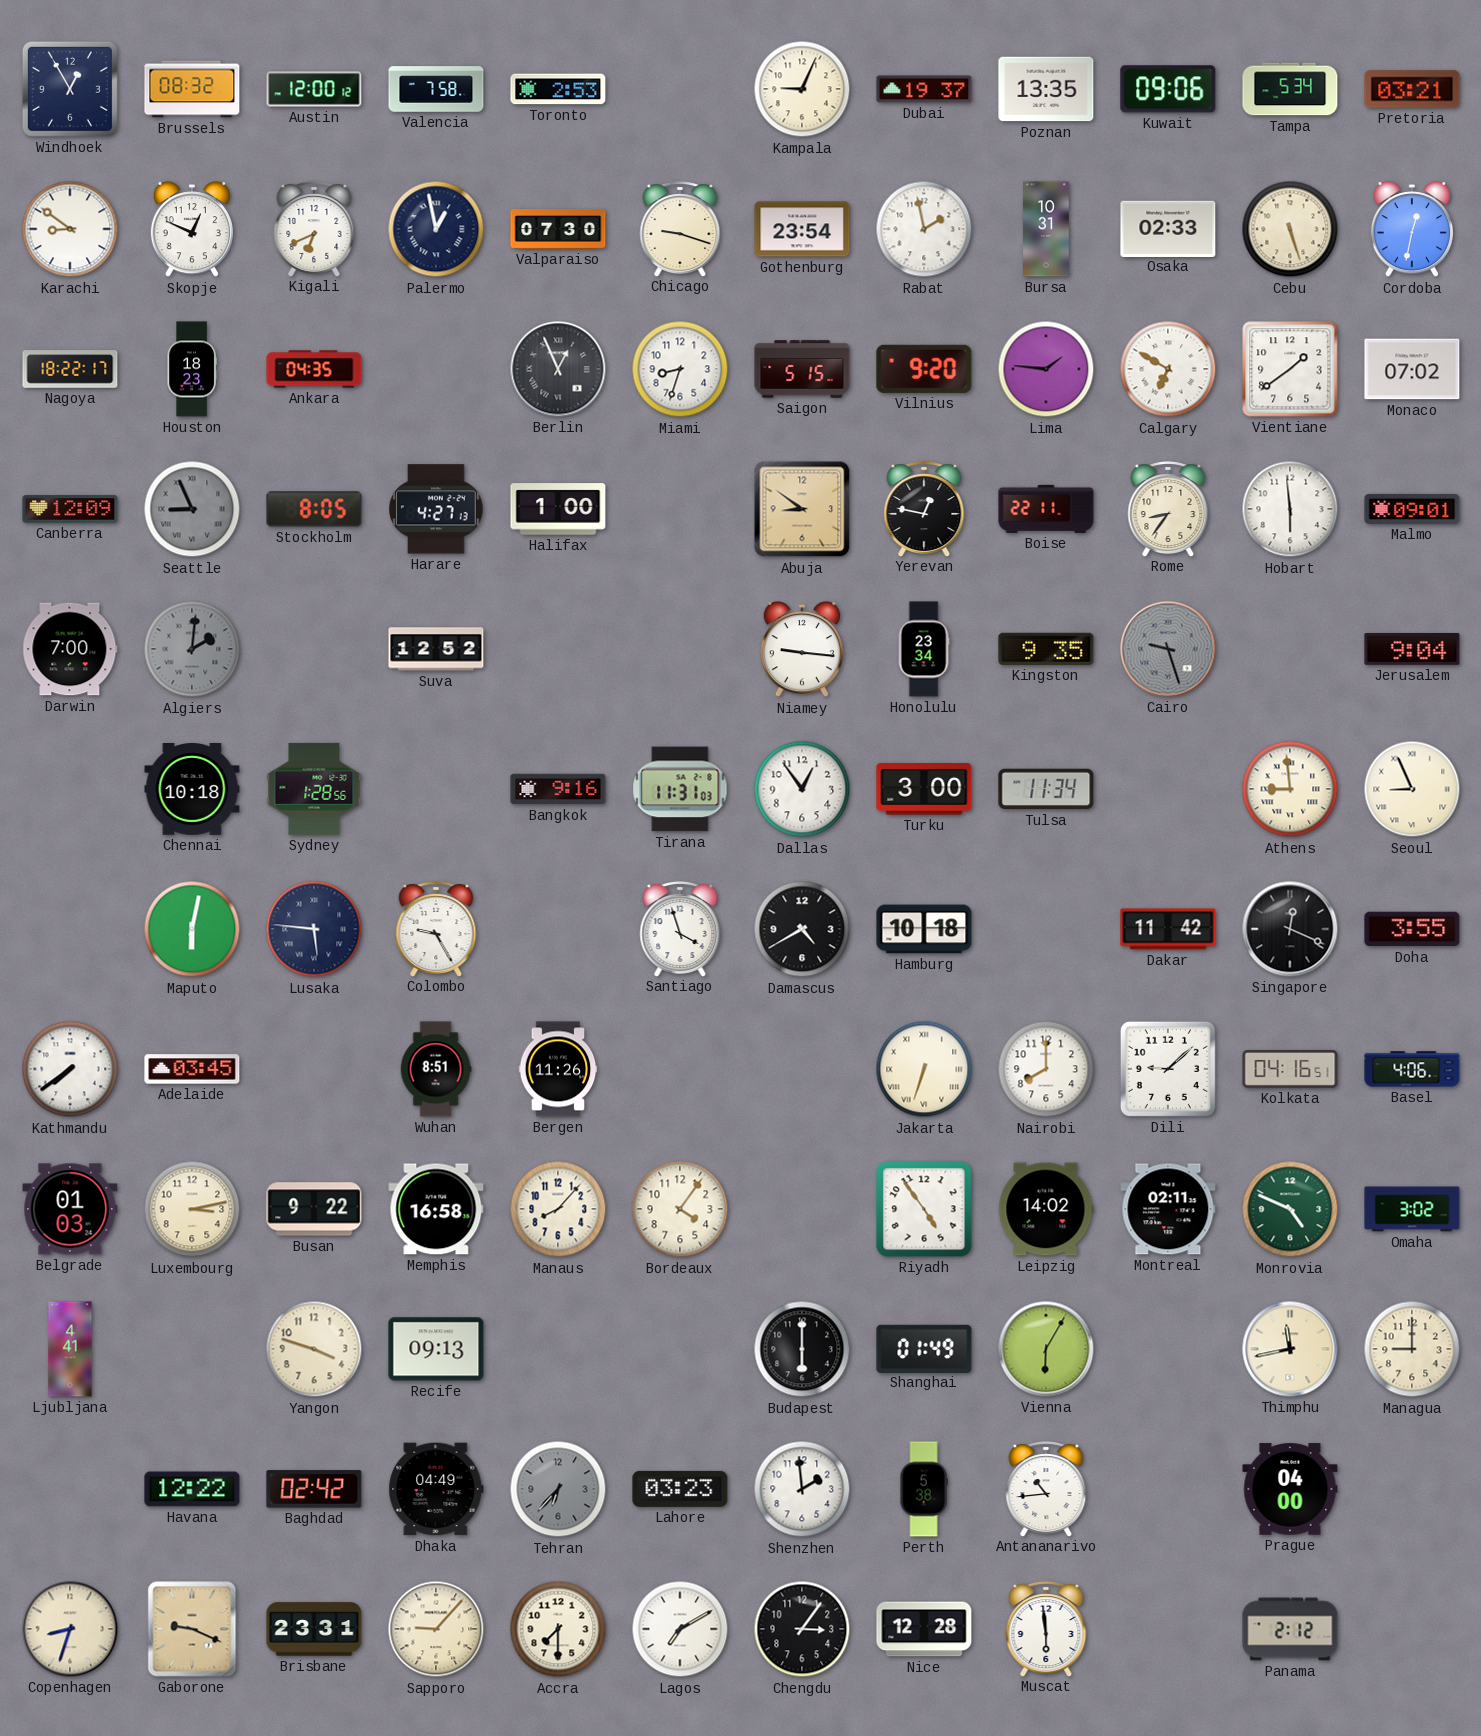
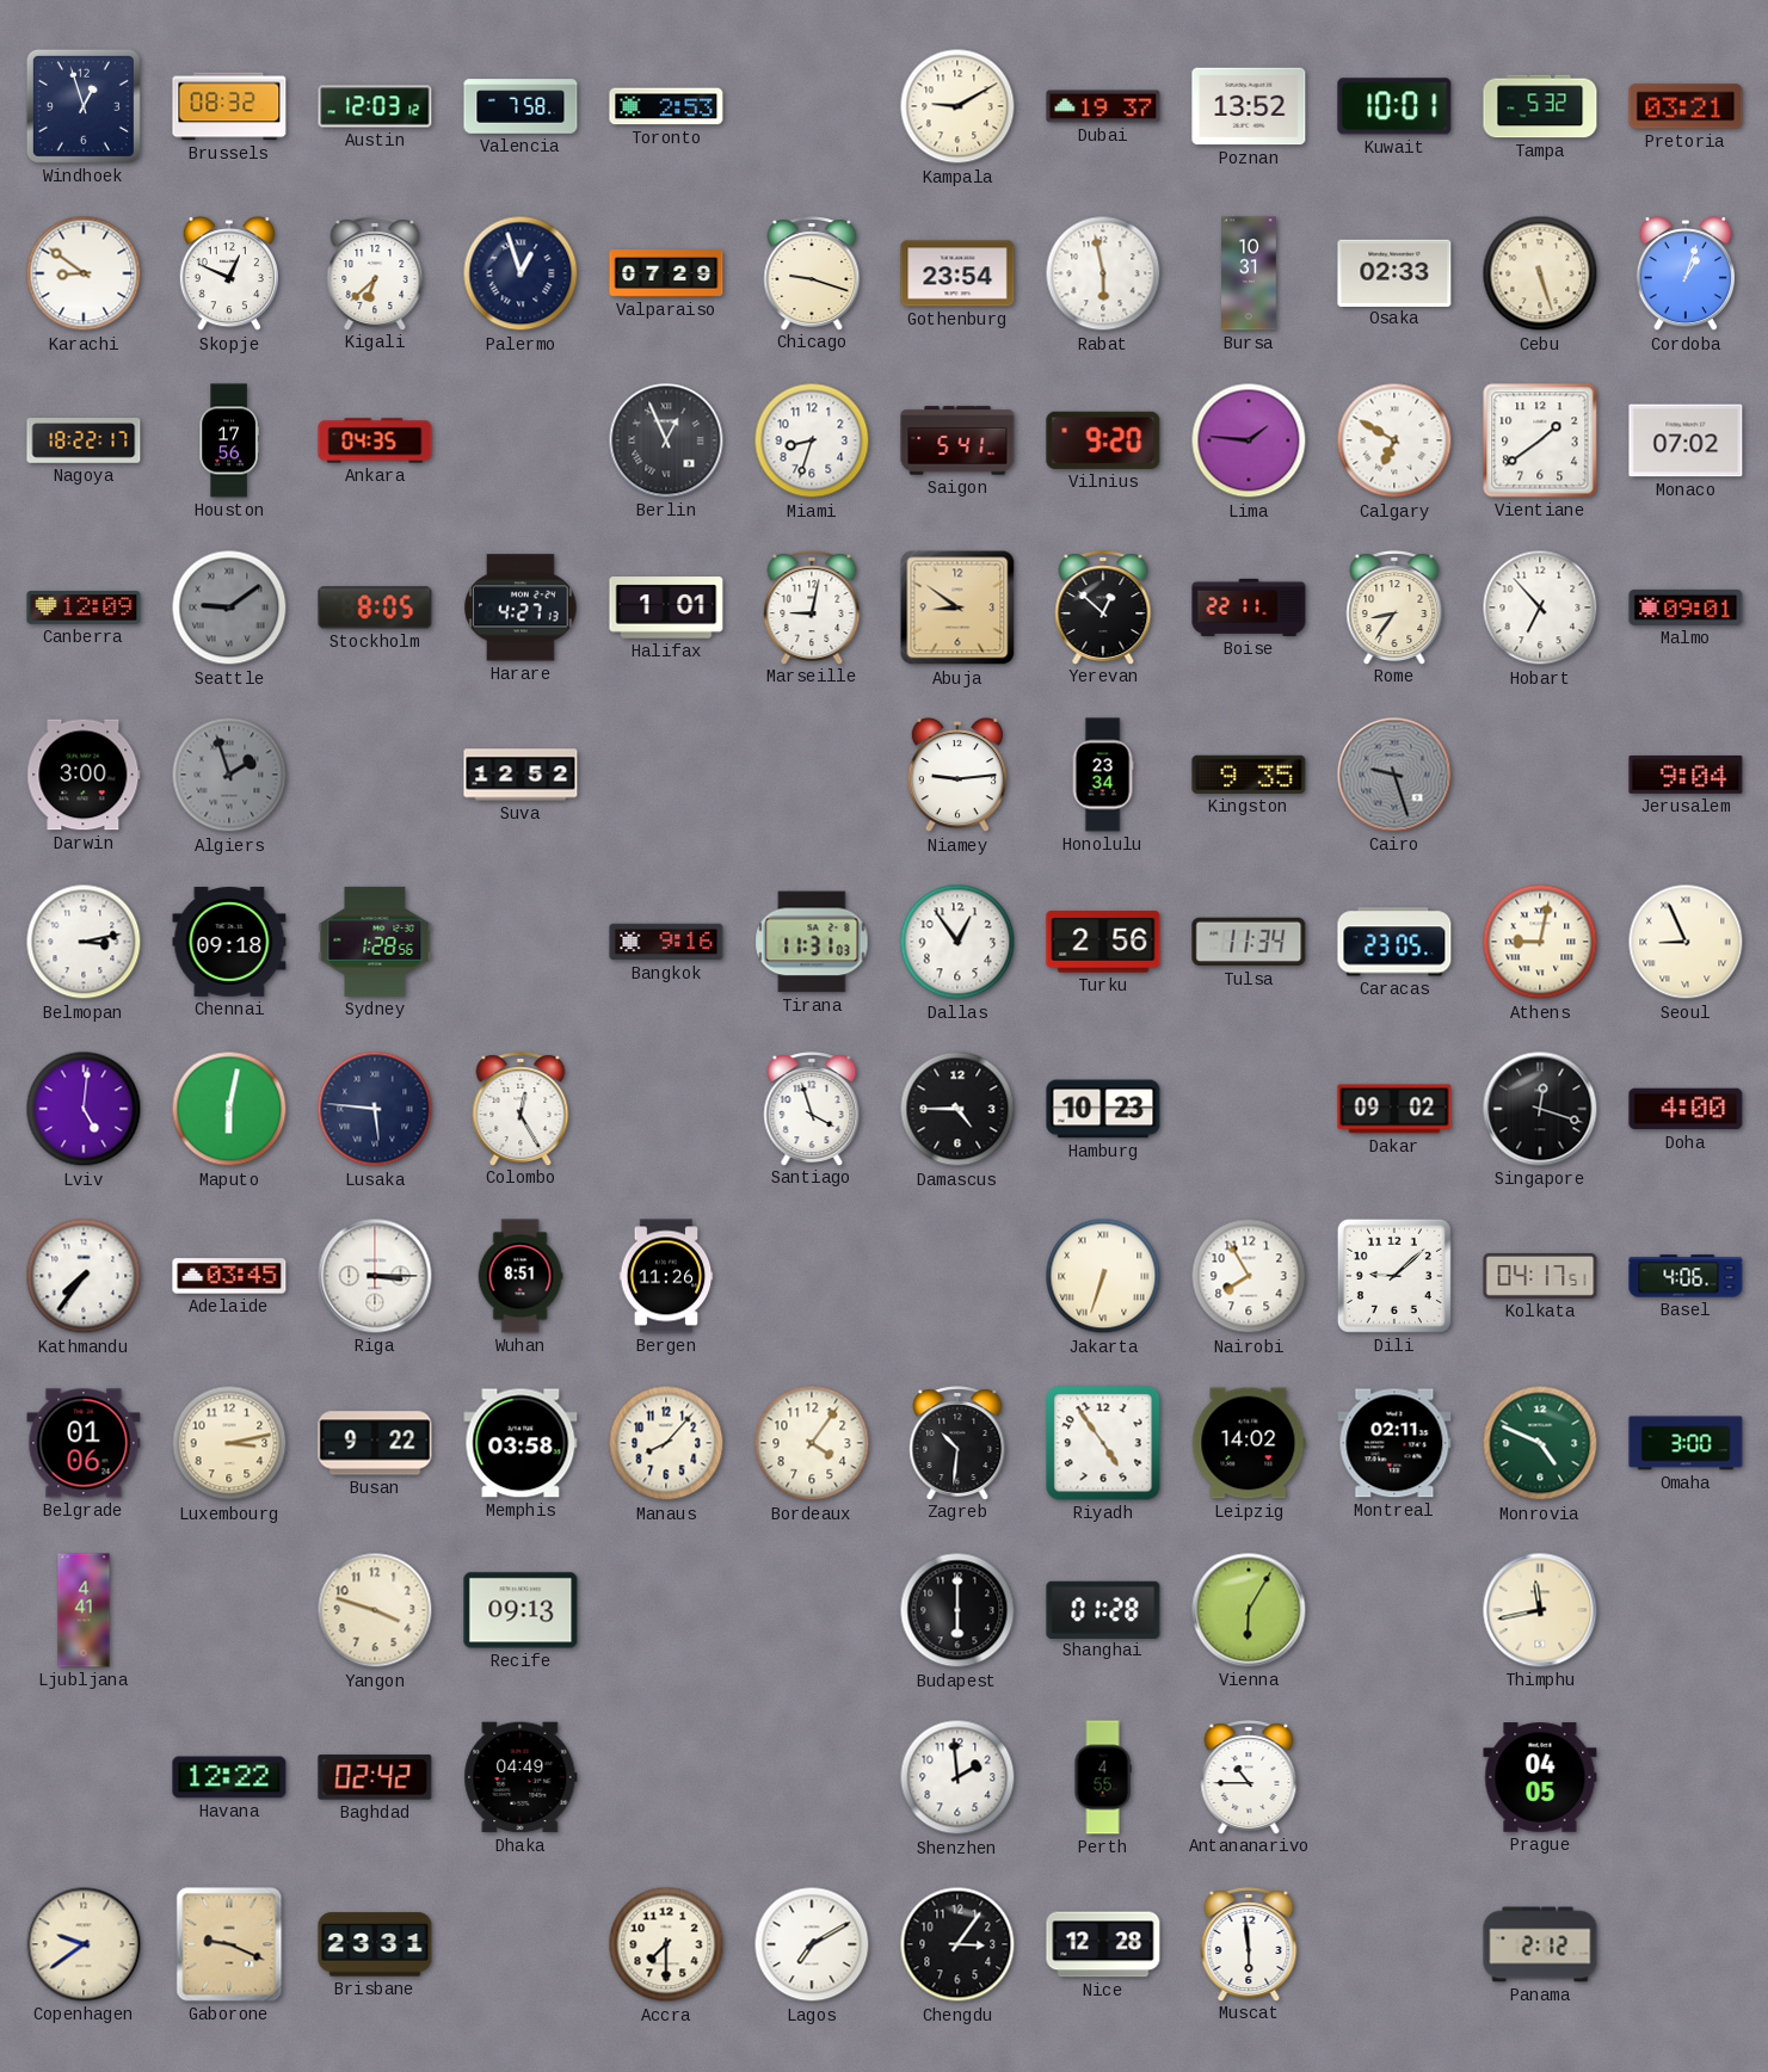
Windhoek: 12:55 -> 12:57 (84, 106)
Austin: 12:00 -> 12:03 (375, 106)
Kampala: 9:04 -> 9:10 (957, 106)
Poznan: 13:35 -> 13:52 (1249, 106)
Kuwait: 09:06 -> 10:01 (1394, 106)
Tampa: 5:34 -> 5:32 (1540, 106)
Kigali: 6:41 -> 6:38 (375, 273)
Palermo: 12:58 -> 12:57 (520, 273)
Valparaiso: 07:30 -> 07:29 (666, 273)
Rabat: 1:58 -> 5:58 (1103, 273)
Cordoba: 12:32 -> 1:03 (1684, 275)
Houston: 18:23 -> 17:56 (229, 440)
Saigon: 5:15 -> 5:41 (957, 440)
Seattle: 8:56 -> 9:09 (229, 608)
Halifax: 1:00 -> 1:01 (666, 608)
Marseille: none -> 9:02 (812, 608)
Yerevan: 12:47 -> 12:52 (1103, 608)
Hobart: 5:59 -> 6:53 (1540, 608)
Darwin: 7:00 -> 3:00 (84, 775)
Algiers: 2:01 -> 1:57 (229, 775)
Niamey: 9:16 -> 9:14 (956, 776)
Belmopan: none -> 3:13 (84, 942)
Chennai: 10:18 -> 09:18 (229, 943)
Turku: 3:00 -> 2:56 (1103, 942)
Caracas: none -> 23:05 (1394, 942)
Athens: 8:59 -> 9:02 (1540, 942)
Lviv: none -> 5:01 (84, 1109)
Colombo: 9:25 -> 12:25 (520, 1109)
Damascus: 4:40 -> 4:45 (957, 1109)
Hamburg: 10:18 -> 10:23 (1103, 1109)
Dakar: 11:42 -> 09:02 (1394, 1109)
Singapore: 12:19 -> 12:18 (1540, 1109)
Doha: 3:55 -> 4:00 (1686, 1109)
Kathmandu: 7:39 -> 7:36 (84, 1276)
Riga: none -> 3:15 (375, 1276)
Nairobi: 8:00 -> 7:55 (1249, 1276)
Kolkata: 04:16 -> 04:17 (1540, 1276)
Belgrade: 01:03 -> 01:06 (84, 1443)
Memphis: 16:58 -> 03:58 (520, 1443)
Zagreb: none -> 10:31 (957, 1443)
Omaha: 3:02 -> 3:00 (1686, 1443)
Shanghai: 01:49 -> 01:28 (1103, 1609)
Managua: 9:00 -> none (1412, 1349)
Tehran: 6:37 -> none (558, 1489)
Lahore: 03:23 -> none (680, 1489)
Perth: 5:38 -> 4:55 (1103, 1777)
Antananarivo: 10:44 -> 10:45 (1249, 1777)
Prague: 04:00 -> 04:05 (1540, 1777)
Copenhagen: 8:33 -> 9:39 (84, 1944)
Sapporo: 9:07 -> none (436, 1629)
